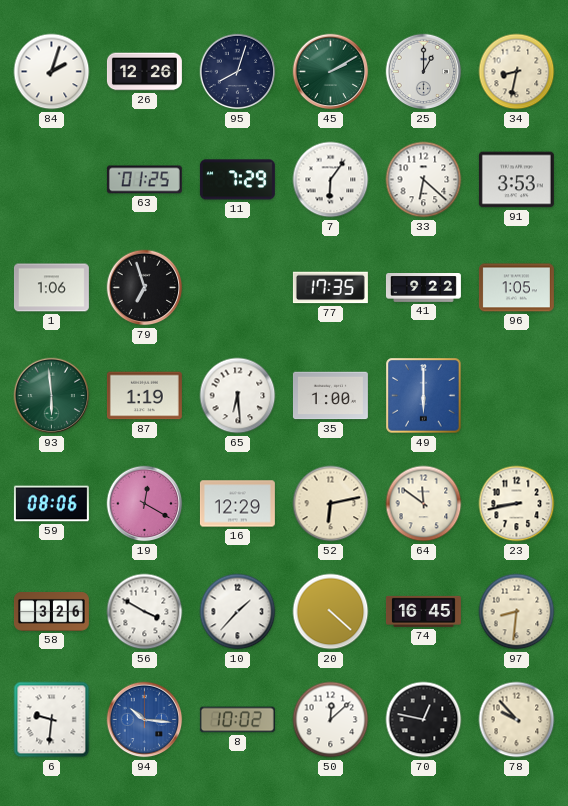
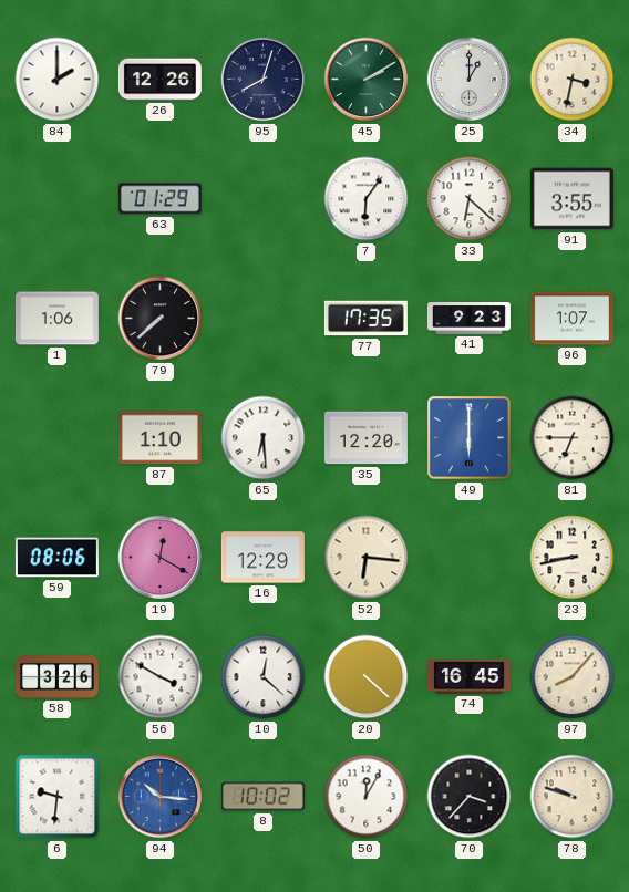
84: 2:03 -> 2:00 (58, 80)
34: 8:32 -> 3:32 (573, 80)
63: 01:25 -> 01:29 (159, 199)
11: 7:29 -> none (237, 180)
91: 3:53 -> 3:55 (571, 199)
79: 6:57 -> 7:38 (161, 319)
41: 9:22 -> 9:23 (468, 319)
96: 1:05 -> 1:07 (571, 319)
93: 5:59 -> none (52, 396)
87: 1:19 -> 1:10 (159, 438)
35: 1:00 -> 12:20 (365, 438)
81: none -> 6:45 (573, 438)
52: 6:13 -> 6:16 (367, 558)
64: 11:51 -> none (424, 504)
10: 1:37 -> 12:22 (264, 677)
97: 8:31 -> 8:07 (573, 677)
50: 12:08 -> 12:05 (367, 797)
70: 12:47 -> 3:37 (470, 797)
78: 9:53 -> 9:48 (573, 797)
